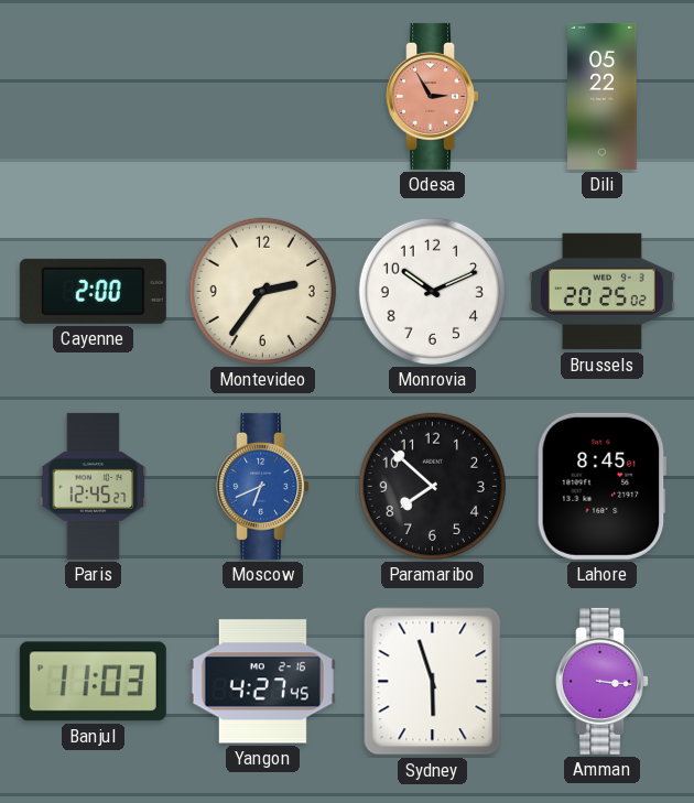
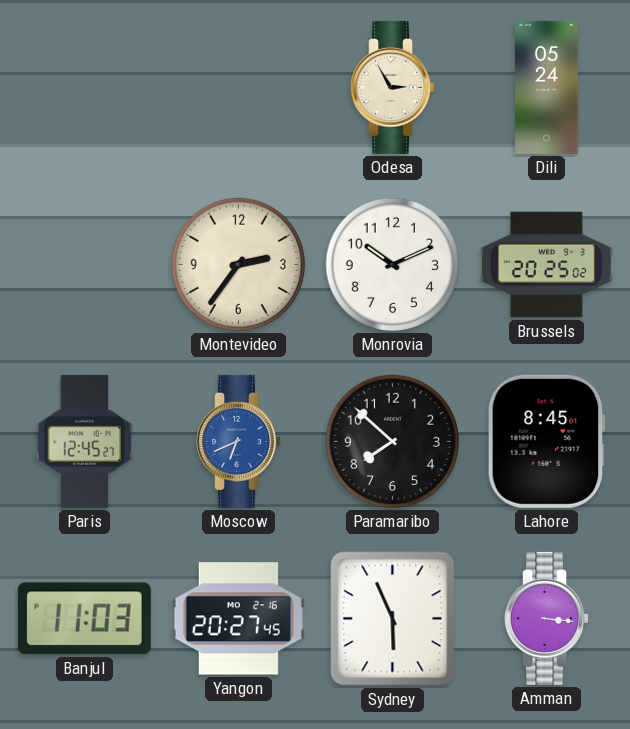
Odesa dial: salmon -> cream (393, 87)
Dili: 05:22 -> 05:24 (547, 87)
Cayenne: 2:00 -> none (93, 291)
Yangon: 4:27 -> 20:27 (238, 619)
Sydney: 5:57 -> 5:56 (393, 619)
